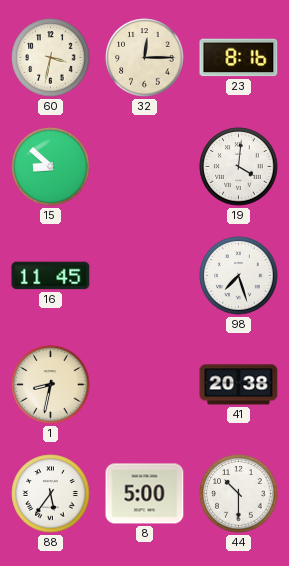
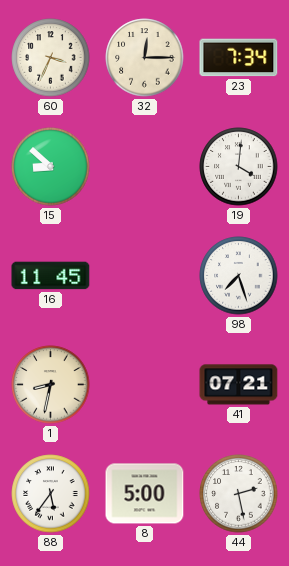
60: 3:32 -> 3:34 (51, 58)
23: 8:16 -> 7:34 (239, 58)
41: 20:38 -> 07:21 (239, 385)
44: 10:30 -> 2:28 (239, 494)
